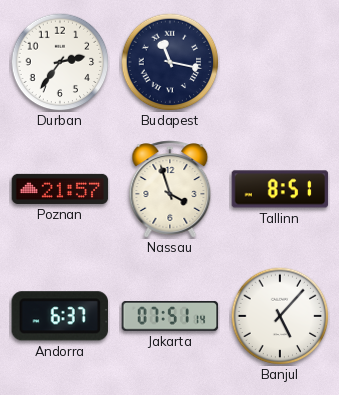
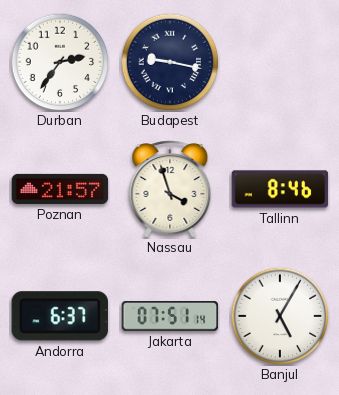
Budapest: 11:17 -> 9:17 (170, 62)
Tallinn: 8:51 -> 8:46 (280, 189)
Banjul: 5:07 -> 5:05 (280, 316)
